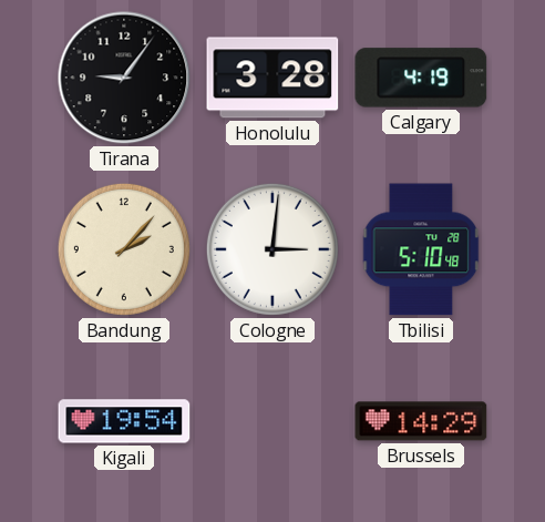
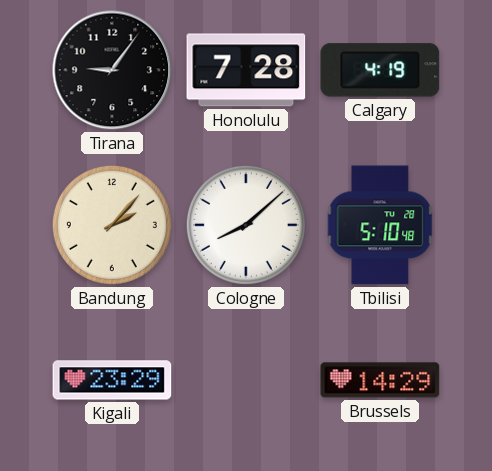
Honolulu: 3:28 -> 7:28 (246, 70)
Cologne: 3:01 -> 8:08 (246, 225)
Kigali: 19:54 -> 23:29 (112, 380)
